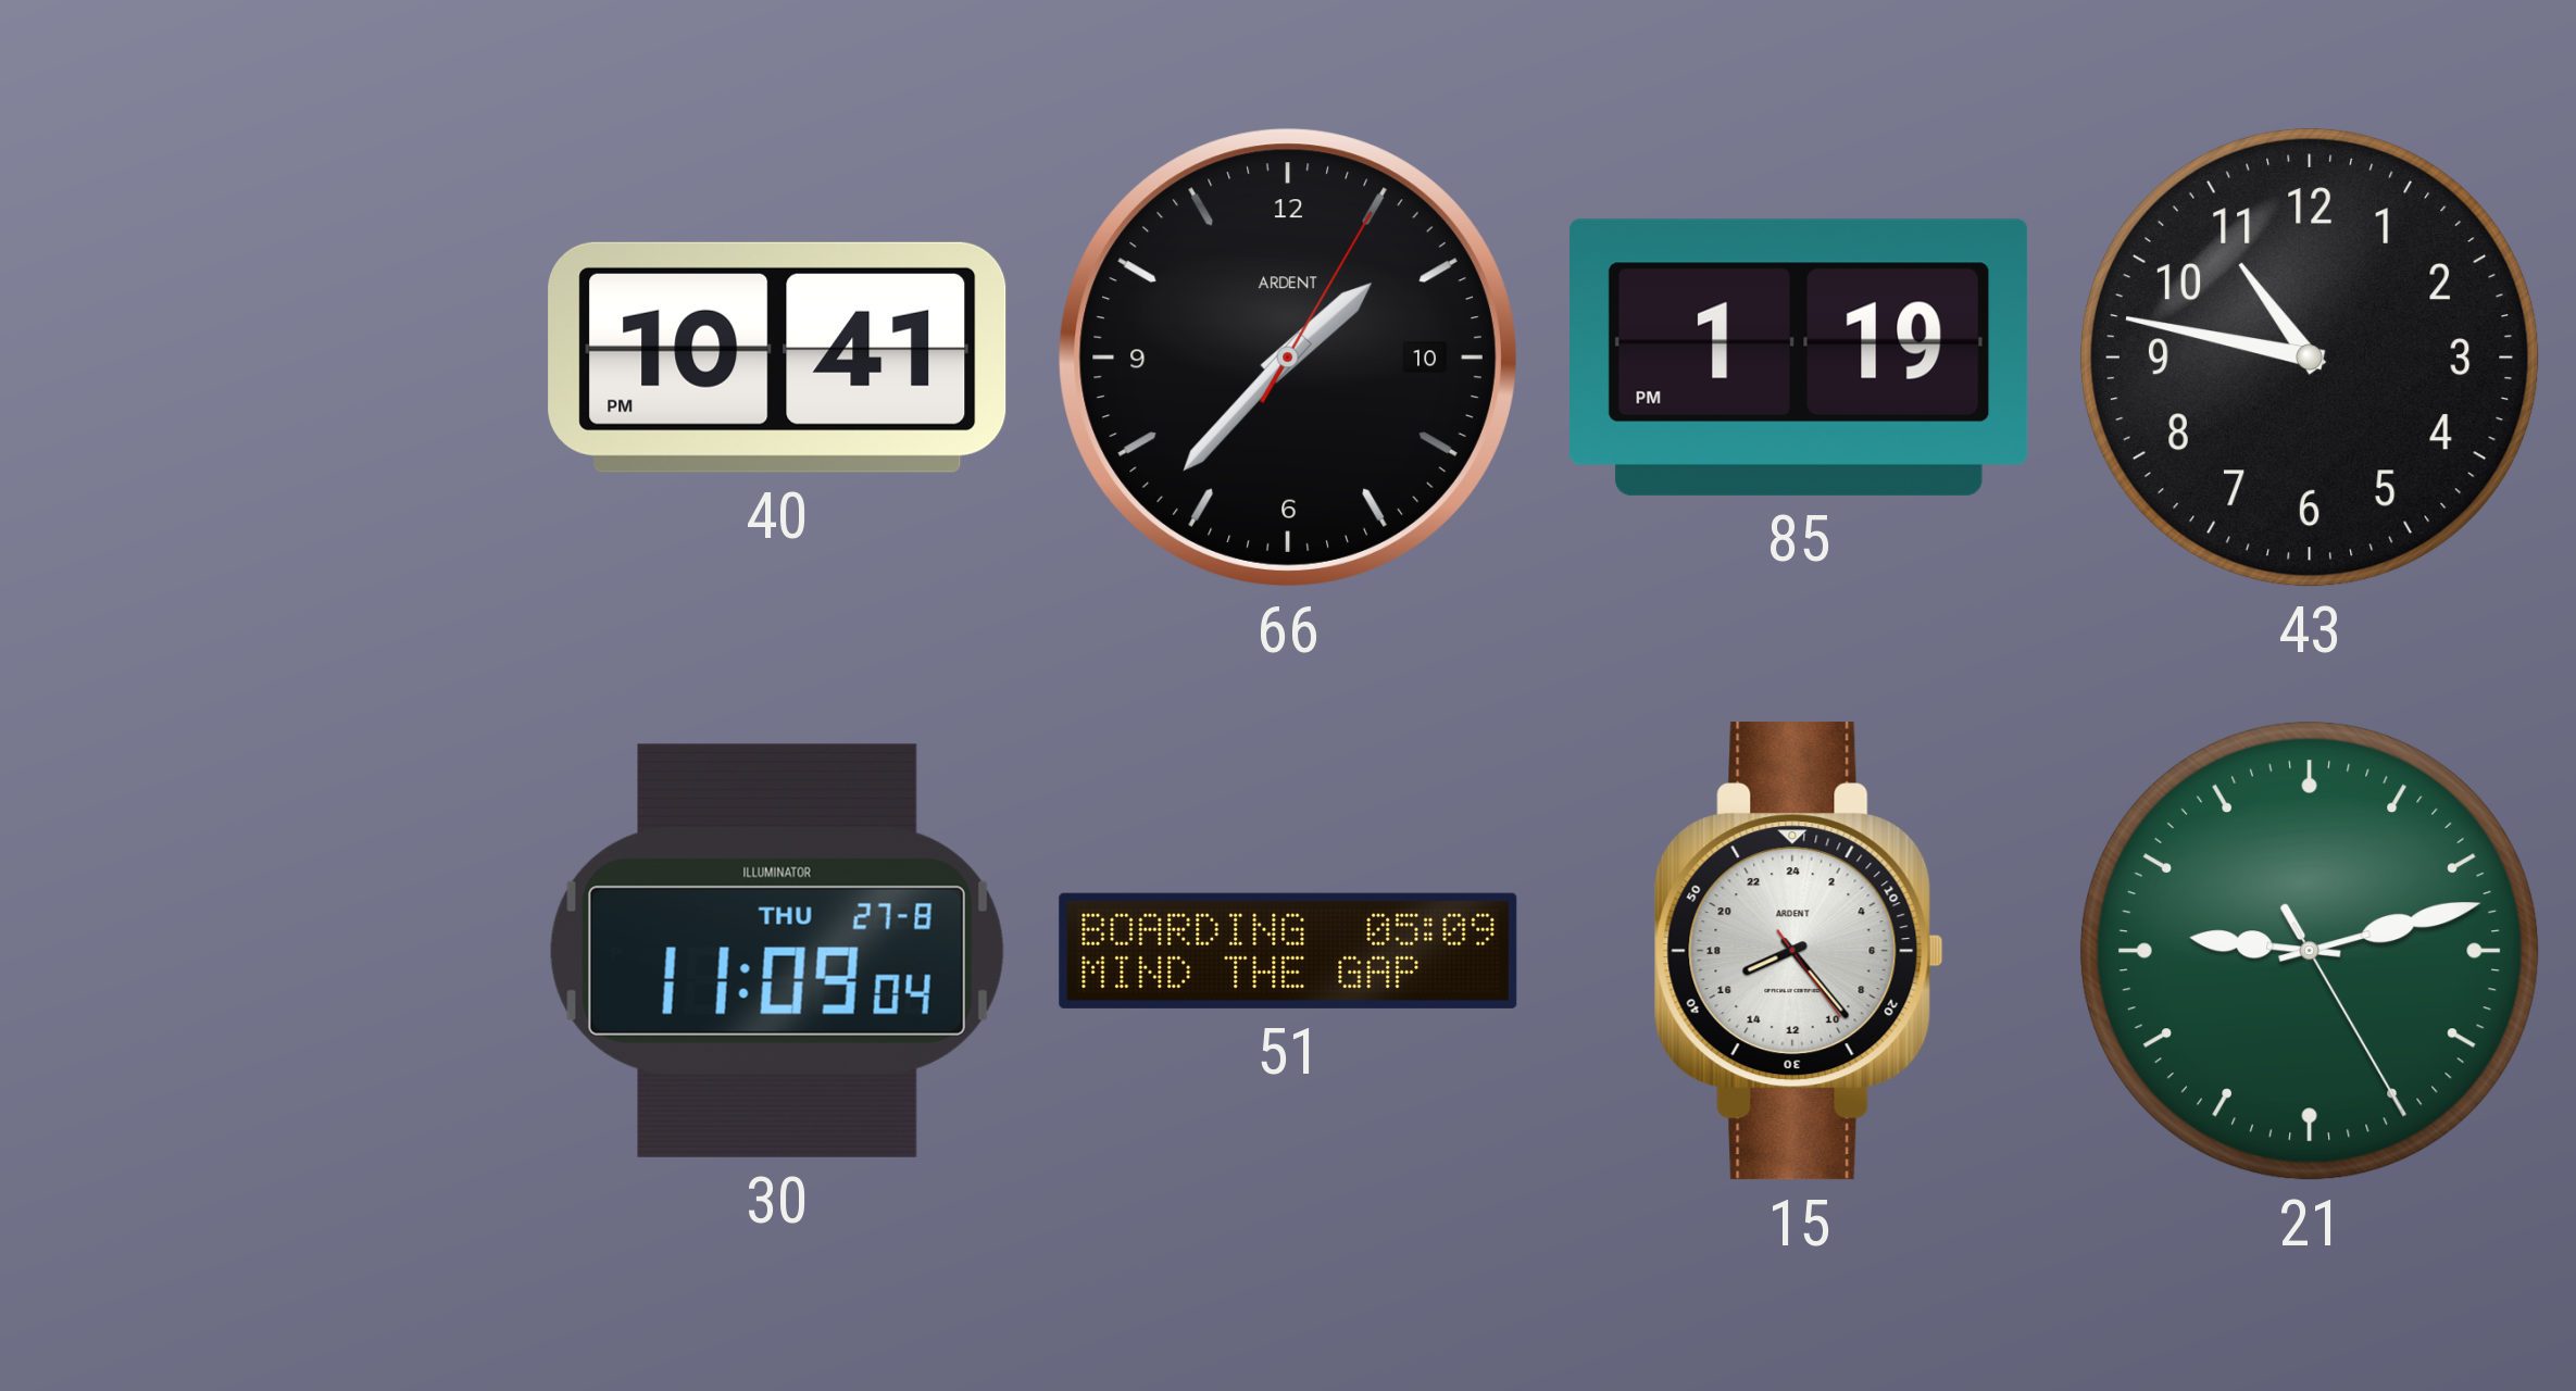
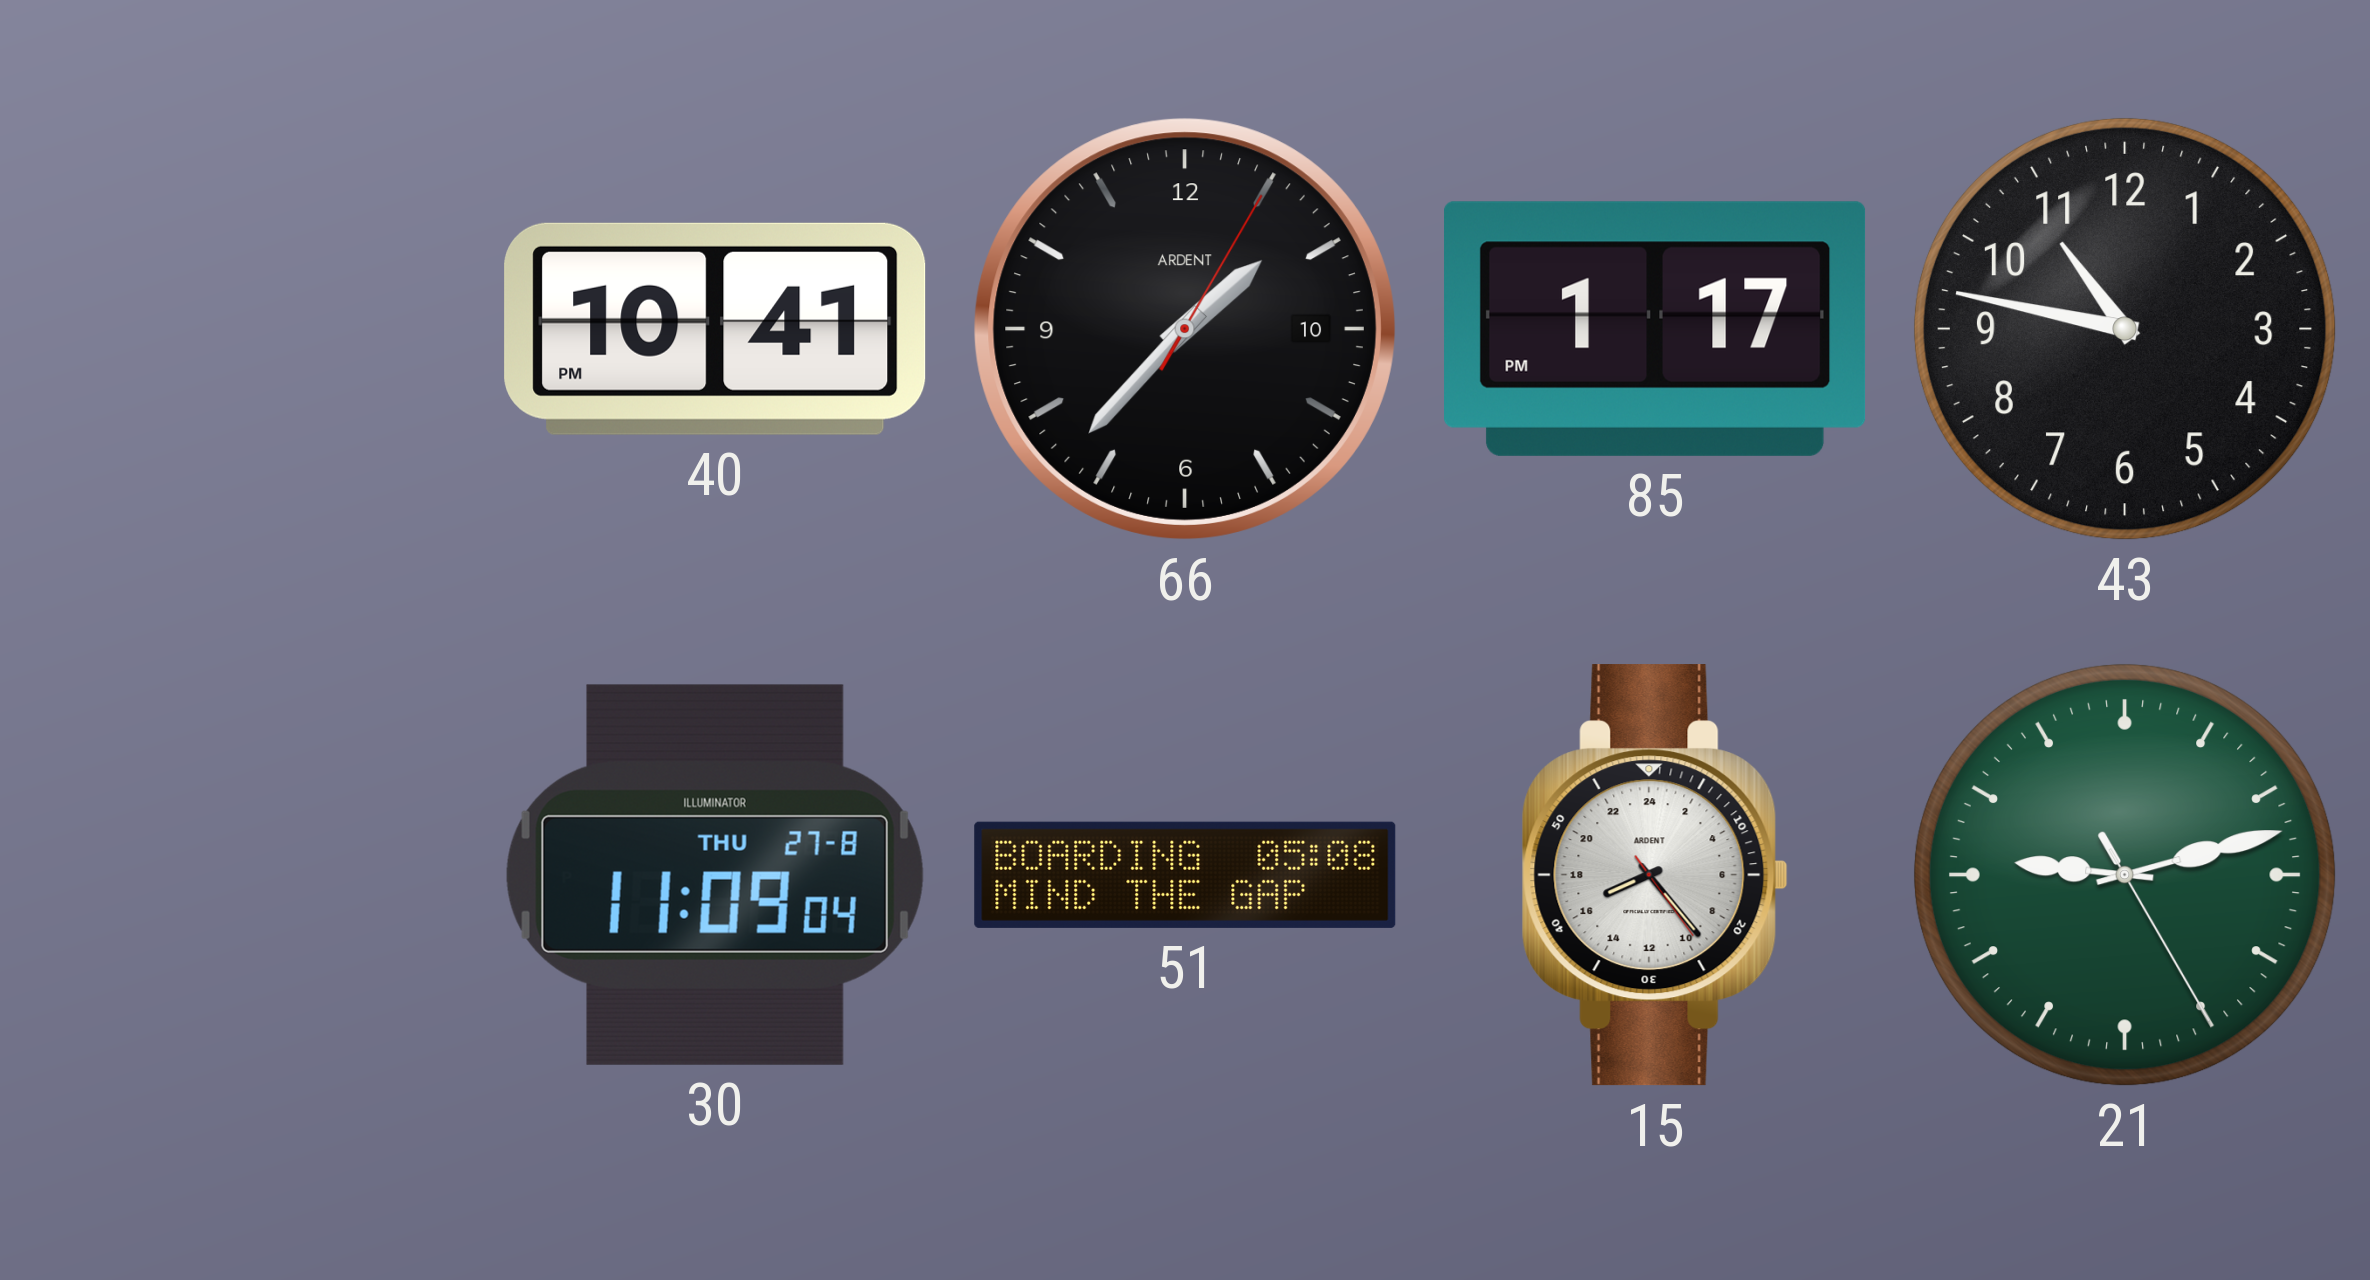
85: 1:19 -> 1:17 (1655, 329)
51: 05:09 -> 05:08 (1185, 875)
